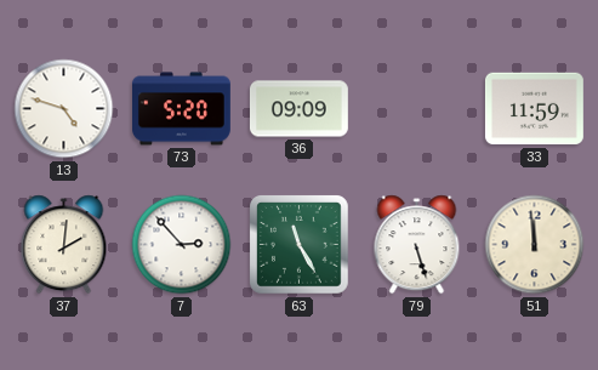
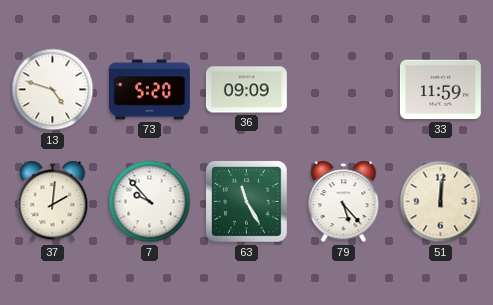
7: 2:53 -> 9:53 (150, 202)
79: 5:27 -> 5:23 (344, 202)
51: 11:59 -> 12:01 (441, 202)
